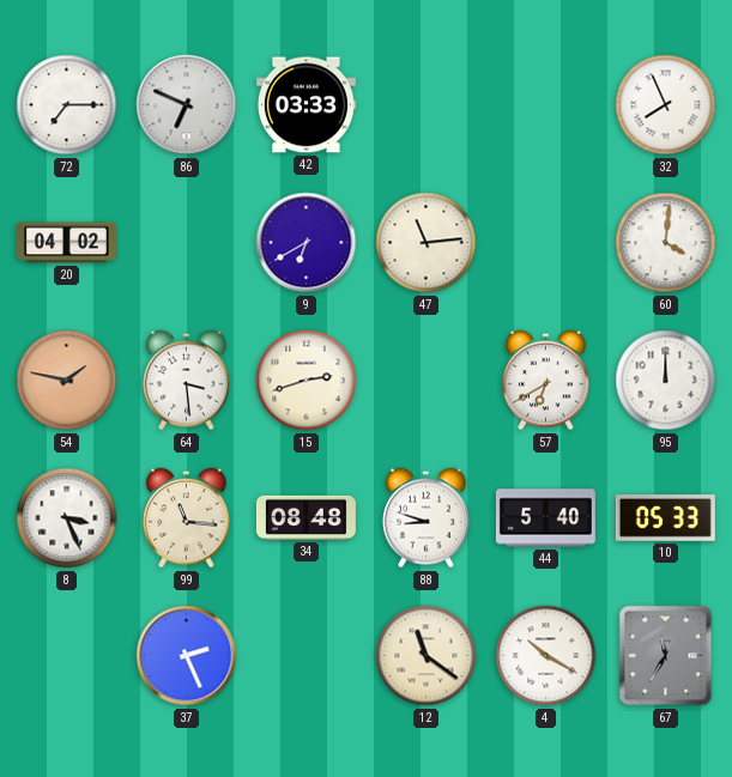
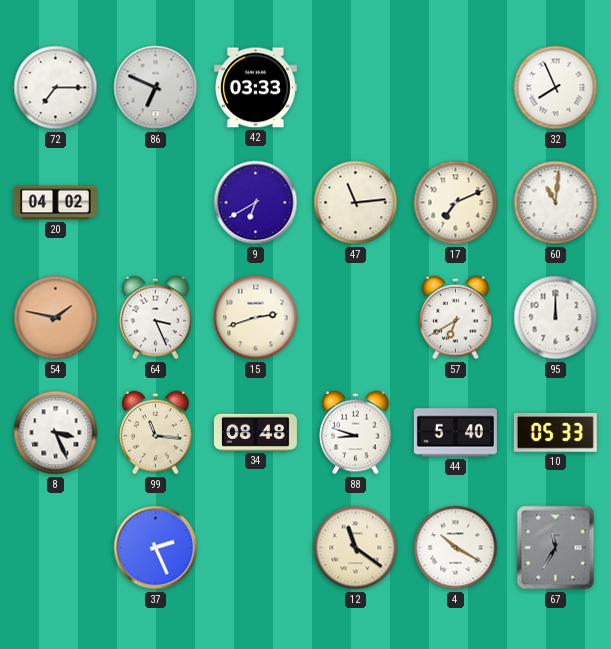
17: none -> 7:11 (456, 203)
60: 4:01 -> 11:01 (556, 203)
64: 3:29 -> 3:26 (156, 318)
